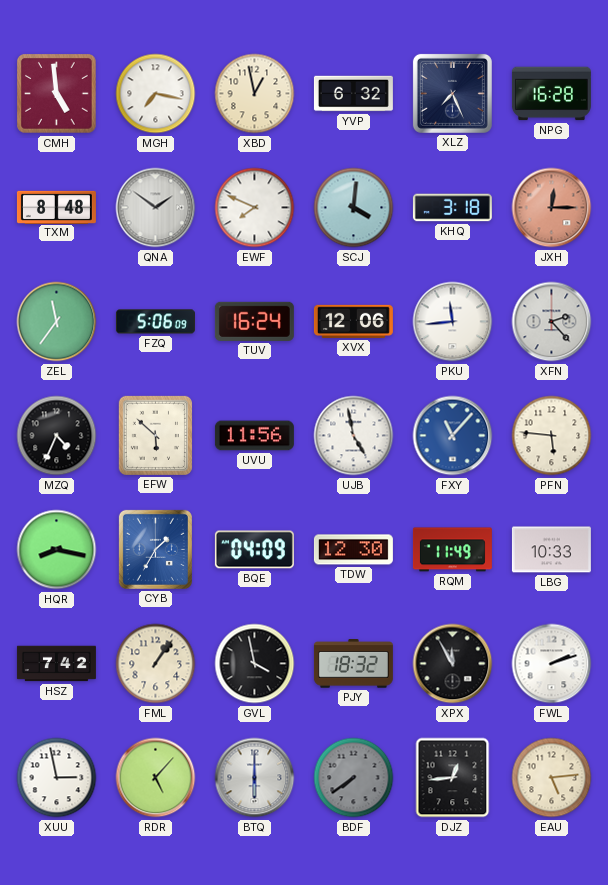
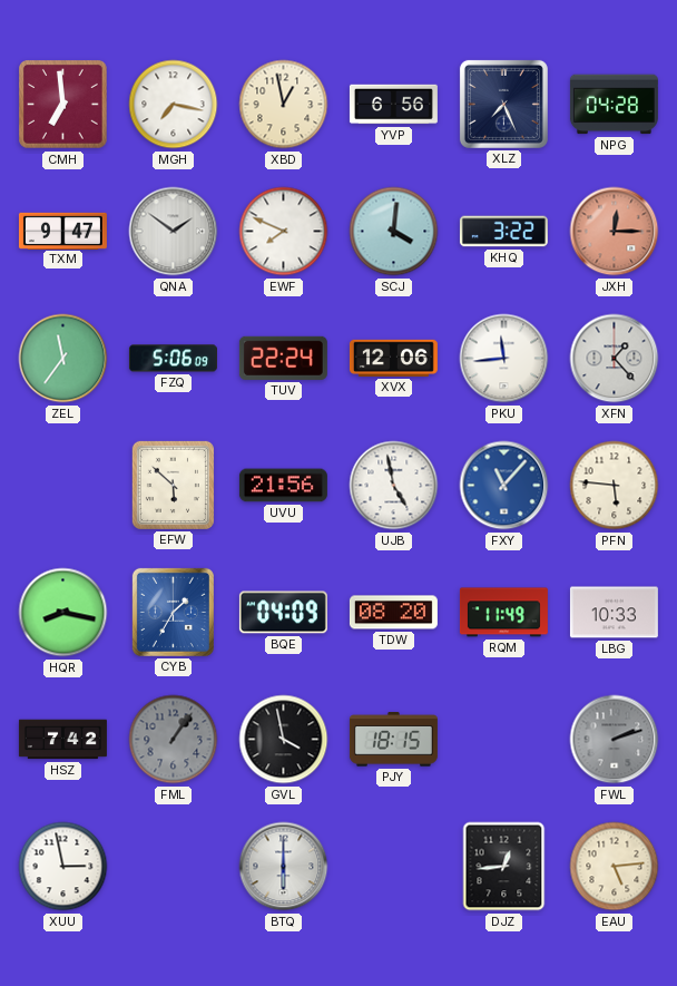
CMH: 4:59 -> 6:59 (63, 105)
YVP: 6:32 -> 6:56 (393, 105)
NPG: 16:28 -> 04:28 (614, 105)
TXM: 8:48 -> 9:47 (62, 231)
KHQ: 3:18 -> 3:22 (503, 232)
TUV: 16:24 -> 22:24 (283, 358)
XFN: 2:23 -> 1:23 (615, 359)
MZQ: 4:34 -> none (57, 436)
UVU: 11:56 -> 21:56 (283, 486)
TDW: 12:30 -> 08:20 (393, 613)
FML dial: cream -> grey (174, 740)
PJY: 18:32 -> 18:15 (393, 740)
XPX: 11:55 -> none (453, 664)
FWL dial: white -> grey (615, 740)
RDR: 5:07 -> none (156, 778)
BDF: 7:39 -> none (354, 778)
